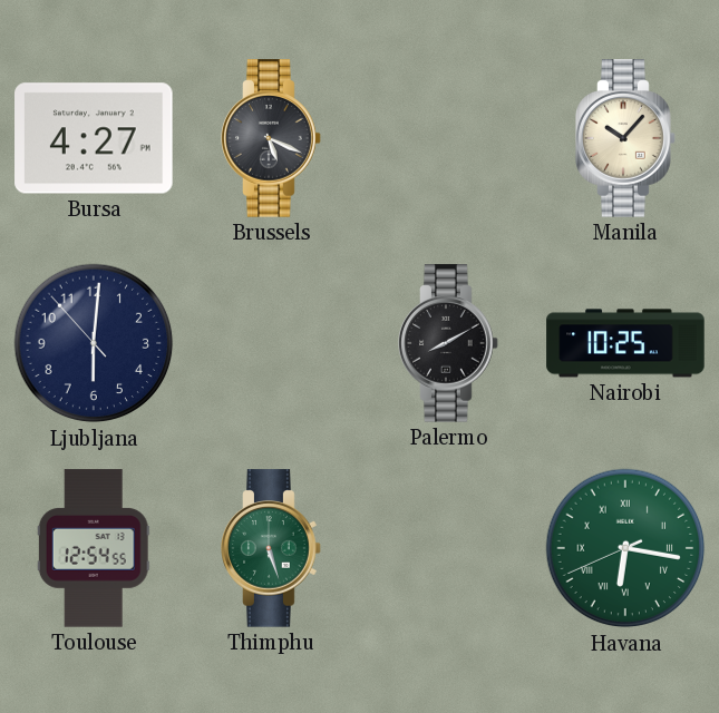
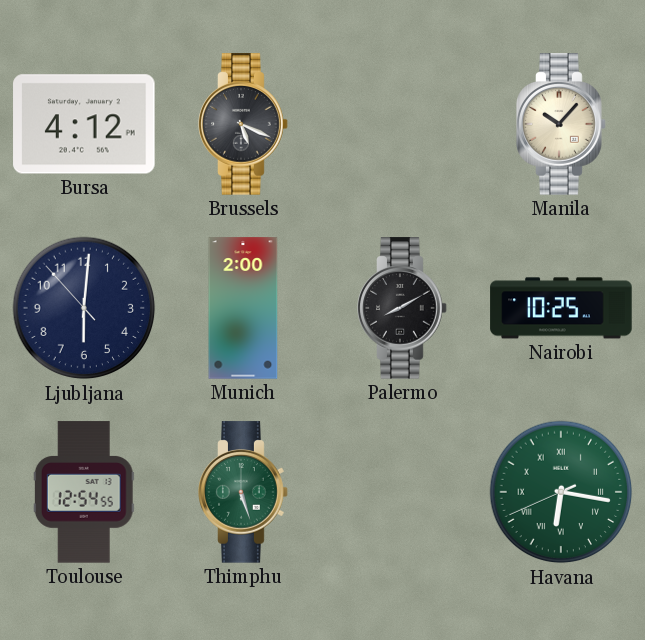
Bursa: 4:27 -> 4:12 (84, 124)
Munich: none -> 2:00 (243, 308)
